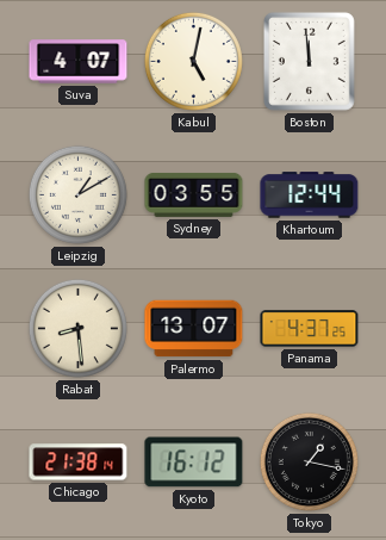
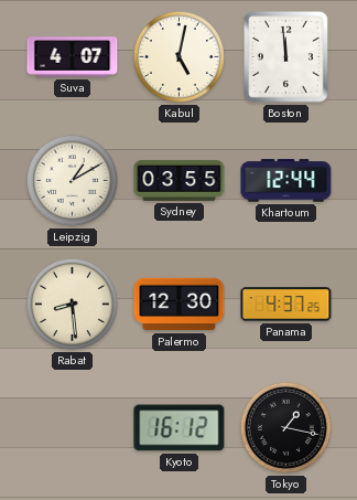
Palermo: 13:07 -> 12:30 (180, 305)
Chicago: 21:38 -> none (79, 463)
